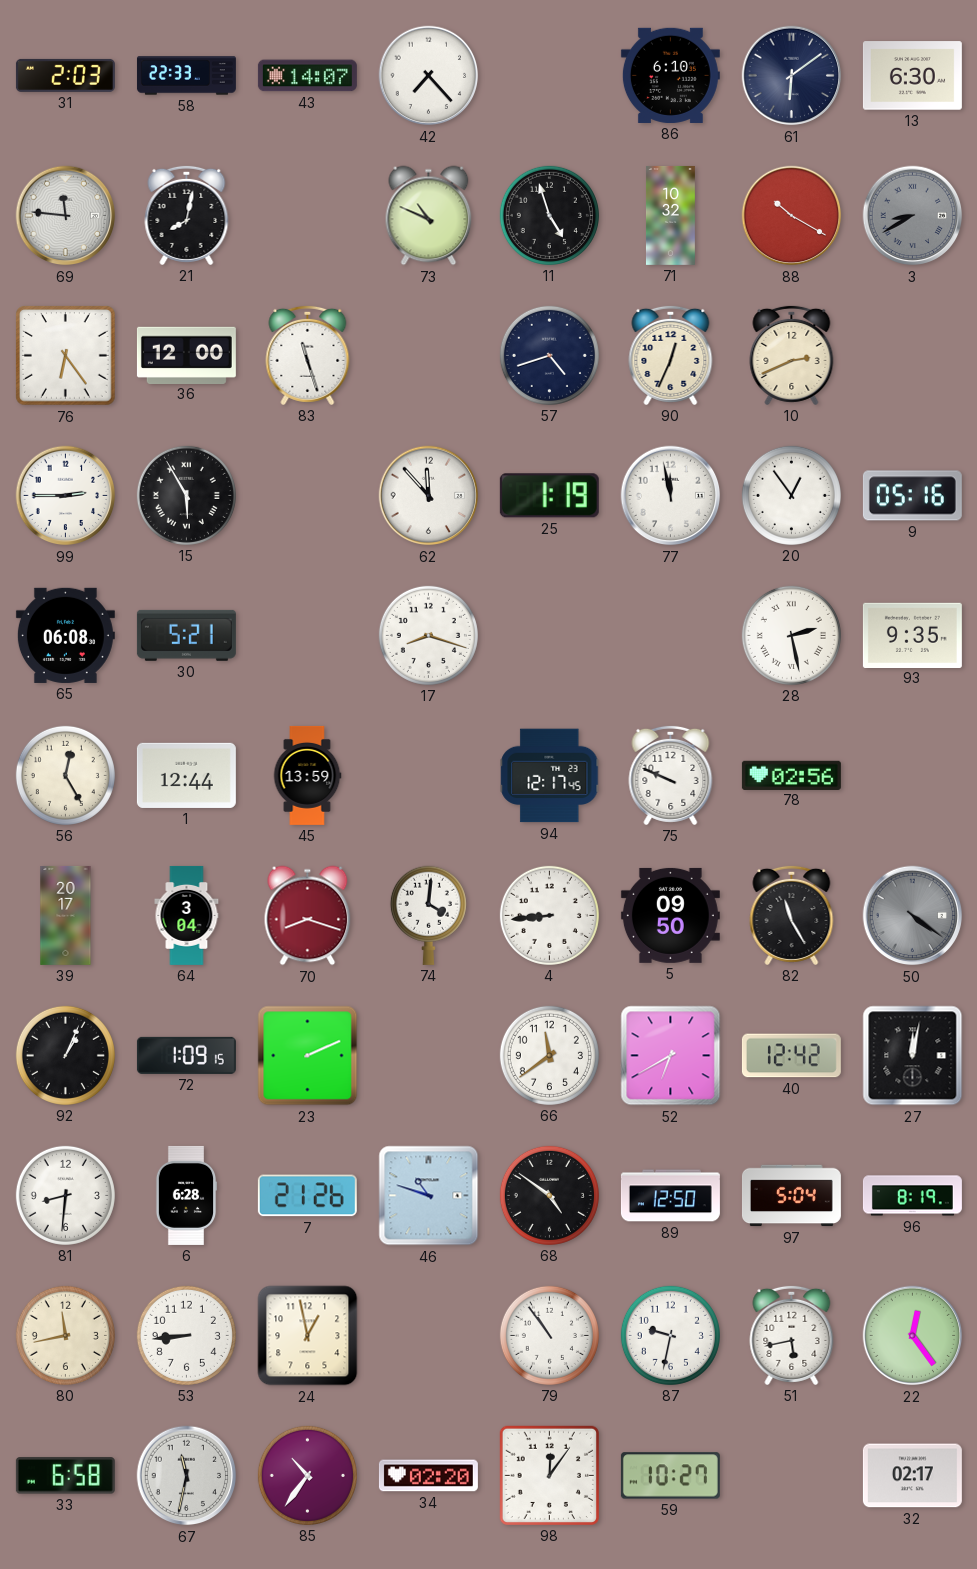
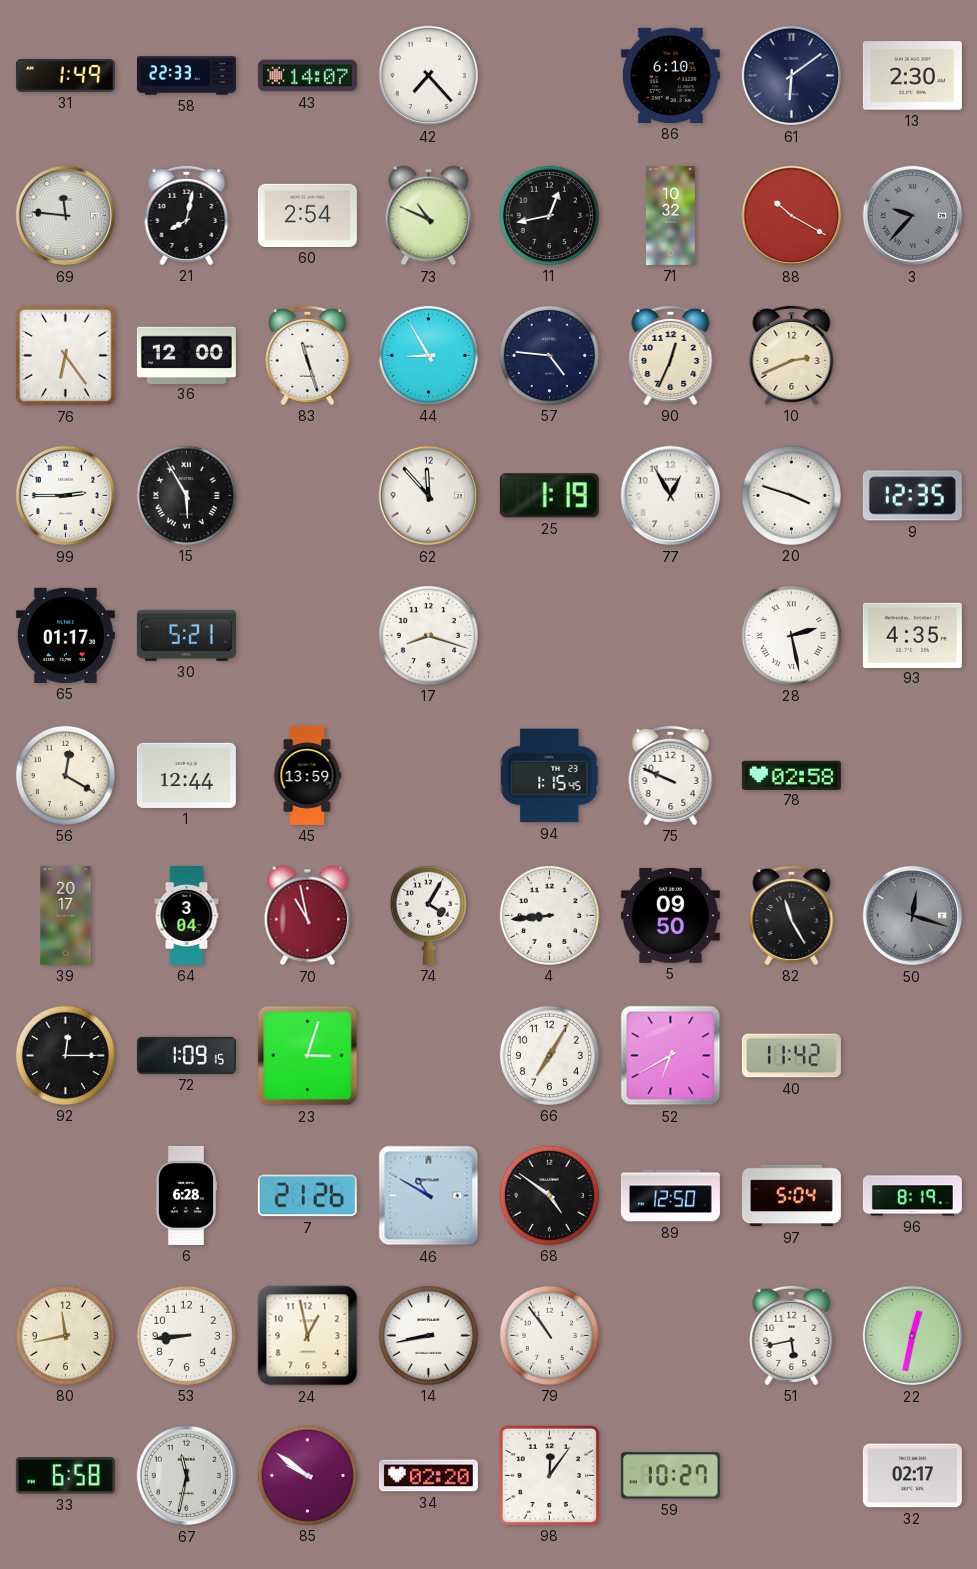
31: 2:03 -> 1:49 (65, 75)
13: 6:30 -> 2:30 (912, 76)
60: none -> 2:54 (307, 215)
11: 4:57 -> 12:43 (549, 215)
3: 8:40 -> 9:37 (913, 216)
44: none -> 8:55 (428, 355)
57: 4:42 -> 4:46 (549, 355)
77: 11:58 -> 12:55 (671, 496)
20: 12:54 -> 3:48 (791, 495)
9: 05:16 -> 12:35 (912, 496)
65: 06:08 -> 01:17 (65, 635)
93: 9:35 -> 4:35 (912, 635)
56: 12:25 -> 12:20 (65, 775)
94: 12:17 -> 1:15 (550, 776)
78: 02:56 -> 02:58 (791, 775)
70: 8:18 -> 10:58 (308, 916)
74: 4:01 -> 4:05 (428, 915)
50: 4:21 -> 12:18 (913, 916)
92: 1:04 -> 12:15 (65, 1055)
23: 2:11 -> 3:03 (308, 1056)
66: 11:39 -> 7:05 (549, 1055)
40: 12:42 -> 11:42 (791, 1056)
27: 12:02 -> none (913, 1056)
81: 8:31 -> none (65, 1195)
46: 10:48 -> 10:50 (429, 1196)
14: none -> 8:43 (428, 1335)
87: 9:32 -> none (670, 1335)
22: 12:24 -> 12:32 (913, 1336)
85: 10:36 -> 9:51 (307, 1475)
